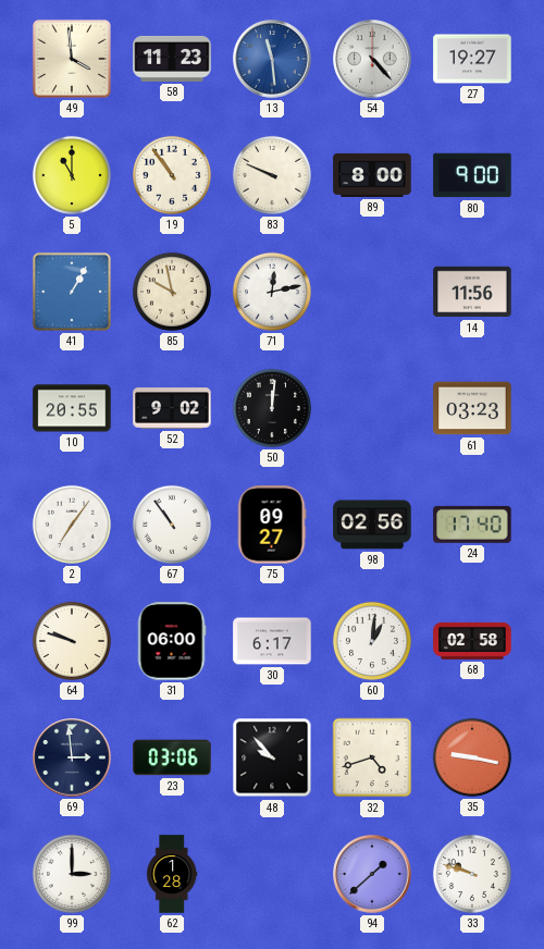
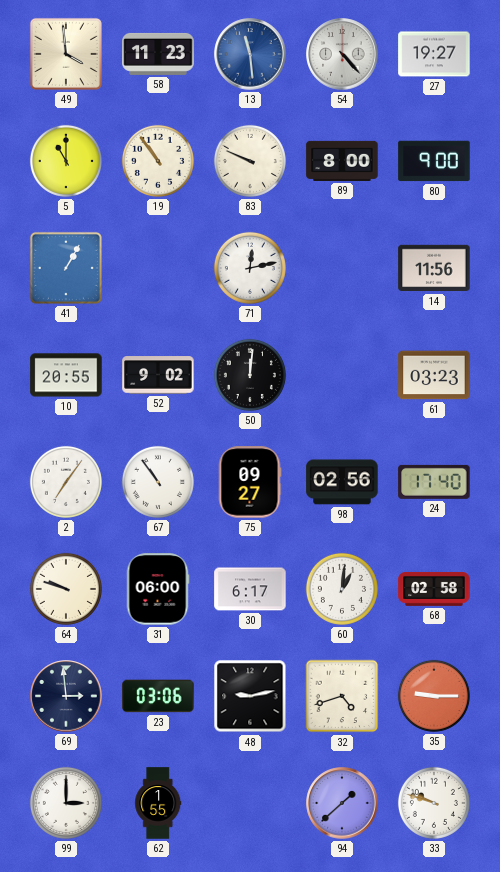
85: 9:58 -> none (172, 292)
48: 9:53 -> 9:13 (250, 696)
35: 9:17 -> 9:15 (434, 696)
62: 1:28 -> 1:55 (158, 803)
